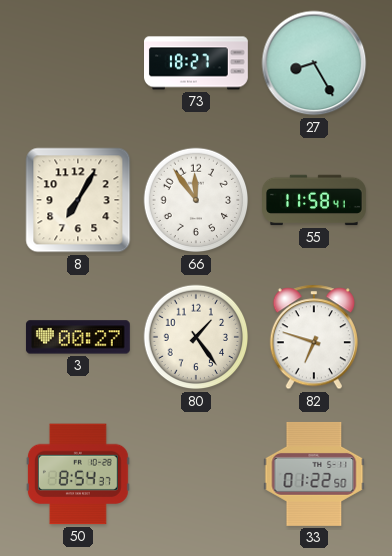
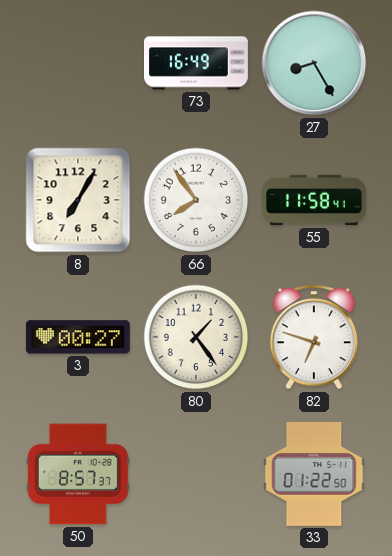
73: 18:27 -> 16:49 (197, 63)
66: 11:54 -> 7:54 (196, 200)
50: 8:54 -> 8:57 (78, 474)
